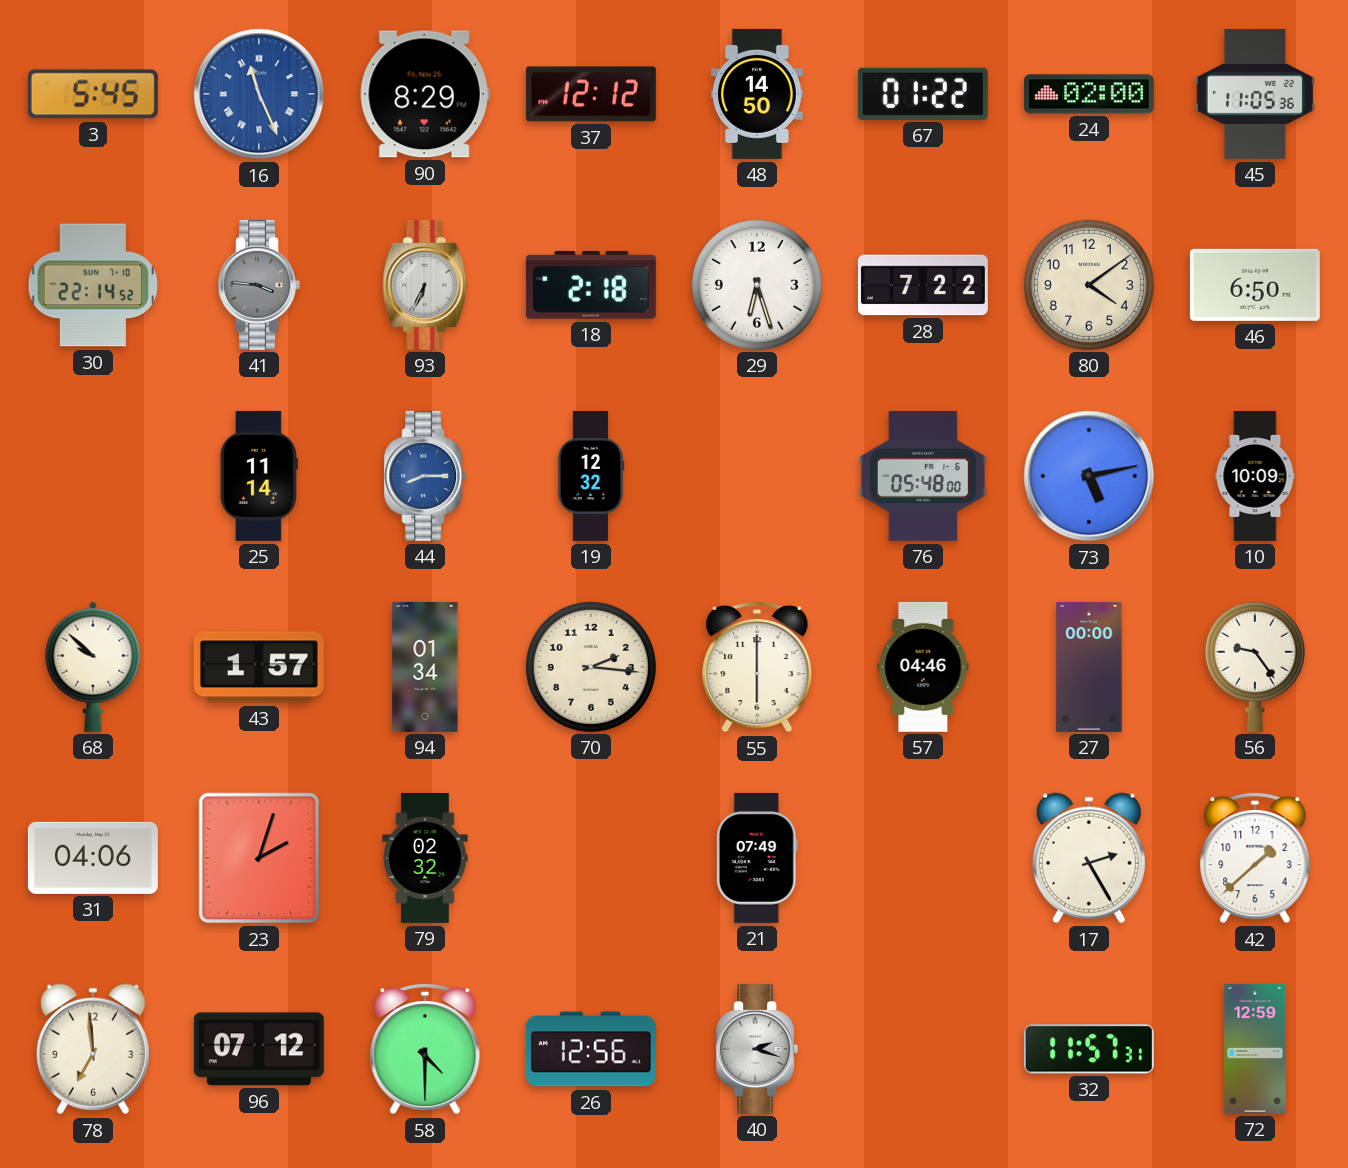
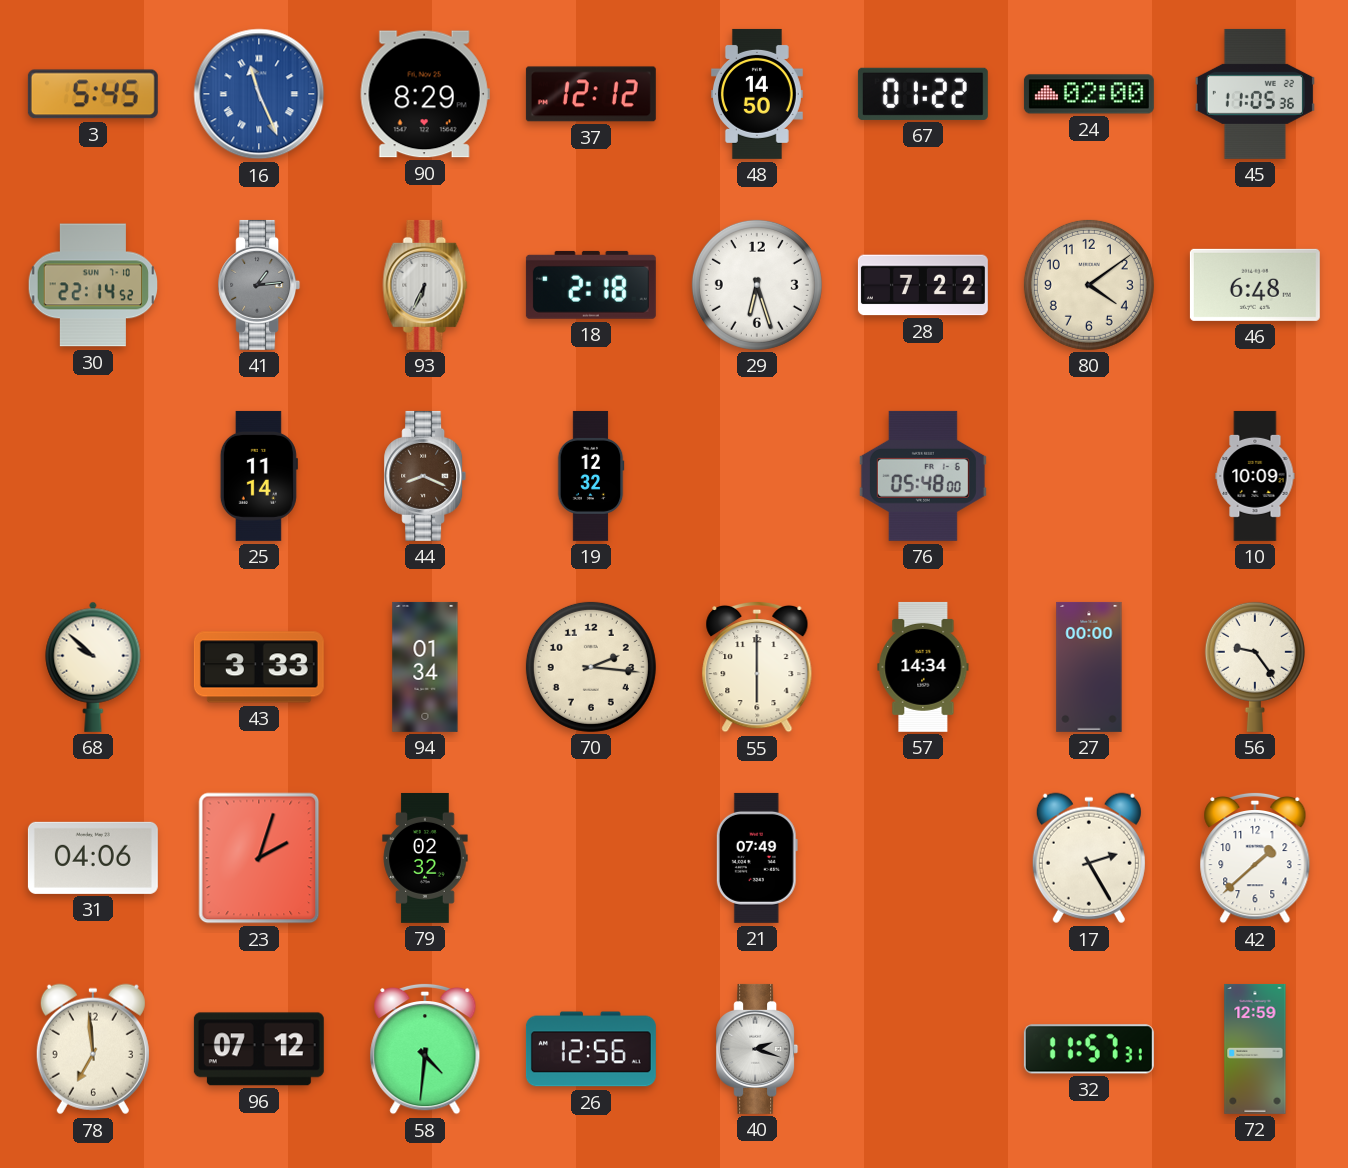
41: 3:46 -> 1:14 (259, 285)
46: 6:50 -> 6:48 (1255, 285)
44: 8:15 -> 8:19 (425, 476)
44 dial: blue -> brown (425, 476)
73: 5:13 -> none (1089, 476)
43: 1:57 -> 3:33 (259, 667)
57: 04:46 -> 14:34 (923, 667)
58: 4:30 -> 4:31 (425, 1049)
